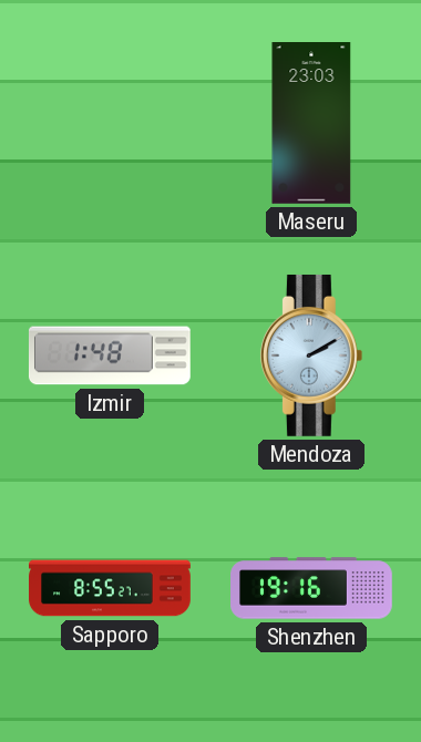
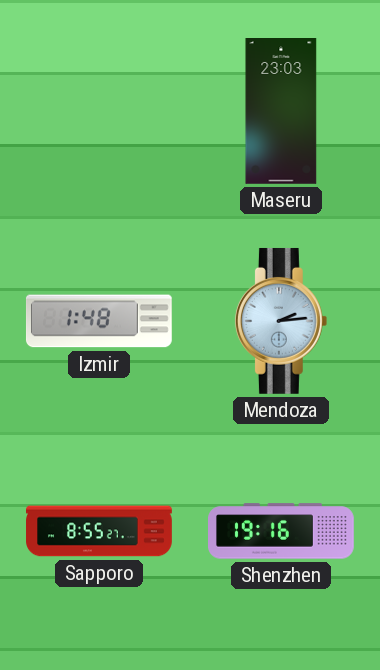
Mendoza: 2:10 -> 2:14 (281, 321)
